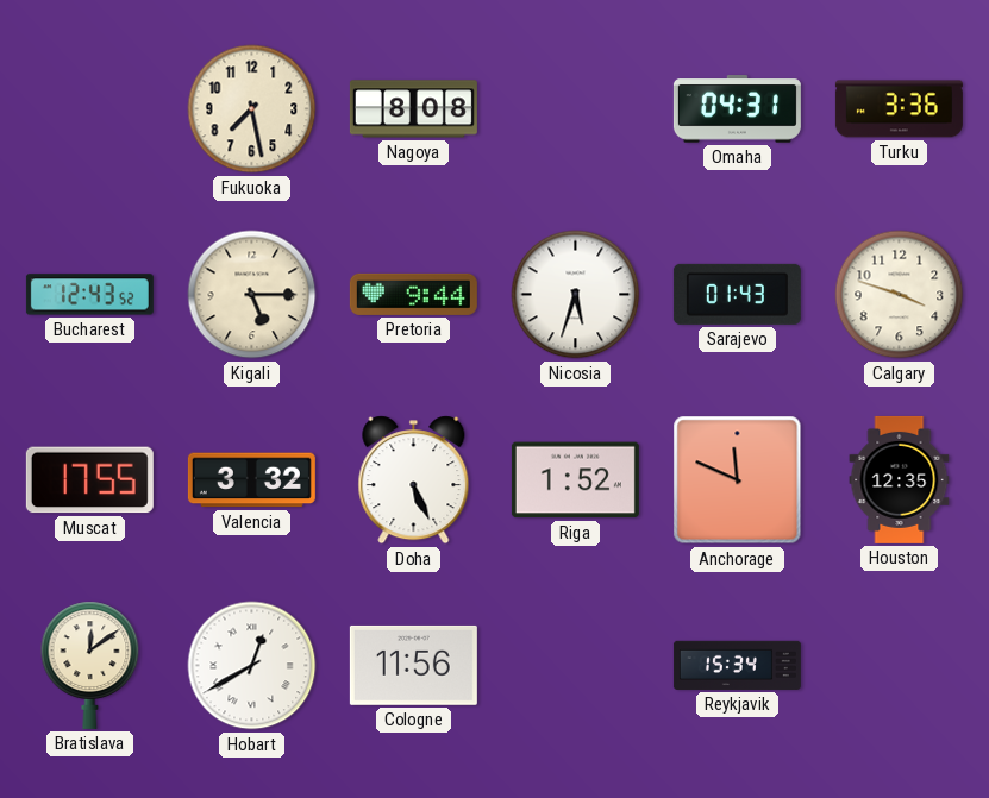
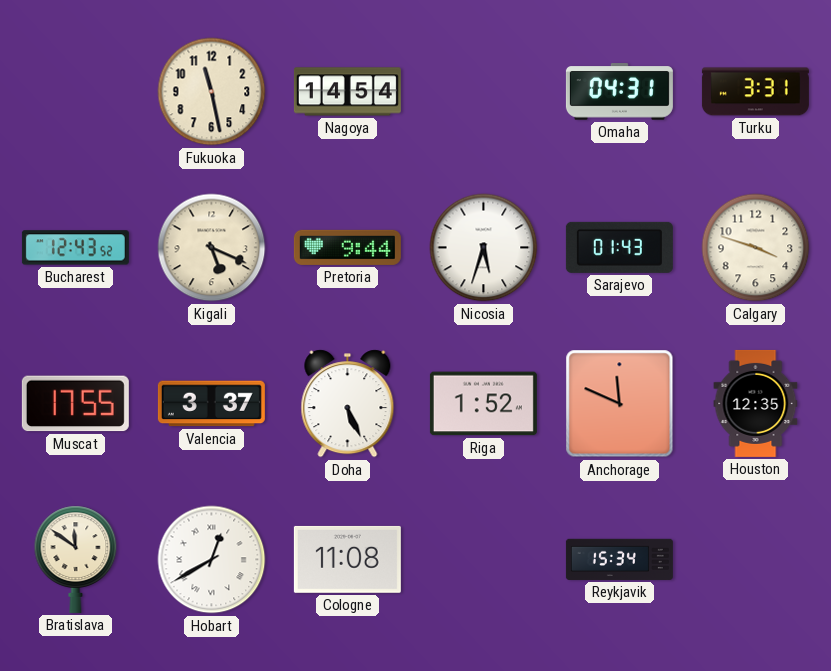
Fukuoka: 7:28 -> 11:28 (212, 92)
Nagoya: 8:08 -> 14:54 (347, 92)
Turku: 3:36 -> 3:31 (755, 92)
Kigali: 5:15 -> 5:19 (212, 248)
Valencia: 3:32 -> 3:37 (211, 404)
Bratislava: 12:09 -> 11:51 (76, 559)
Cologne: 11:56 -> 11:08 (347, 559)
